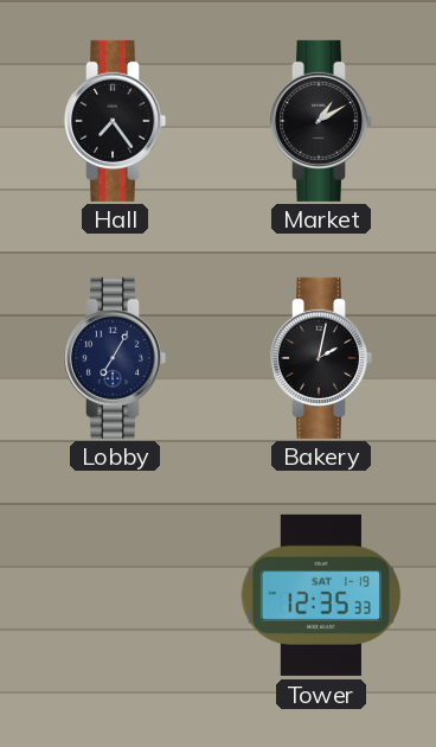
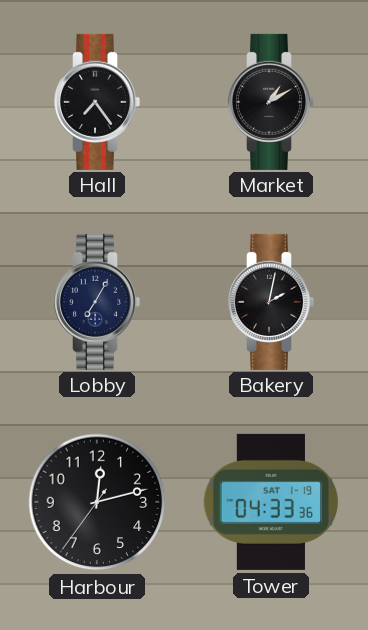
Harbour: none -> 12:12 (97, 502)
Tower: 12:35 -> 04:33 (271, 502)
